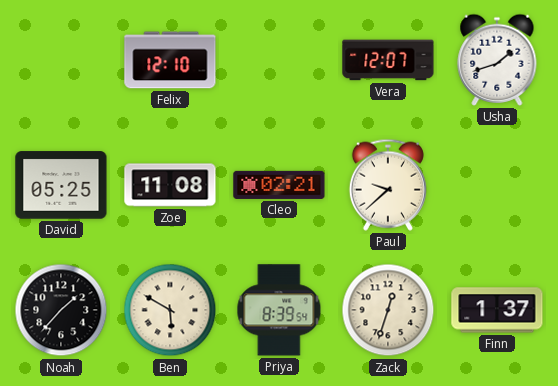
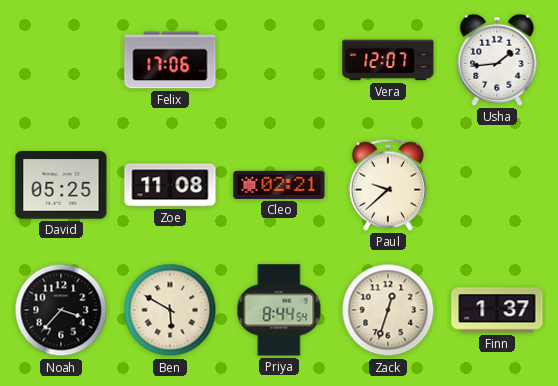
Felix: 12:10 -> 17:06 (170, 60)
Usha: 1:42 -> 1:44 (497, 60)
Noah: 1:37 -> 3:37 (61, 310)
Priya: 8:39 -> 8:44 (279, 310)
